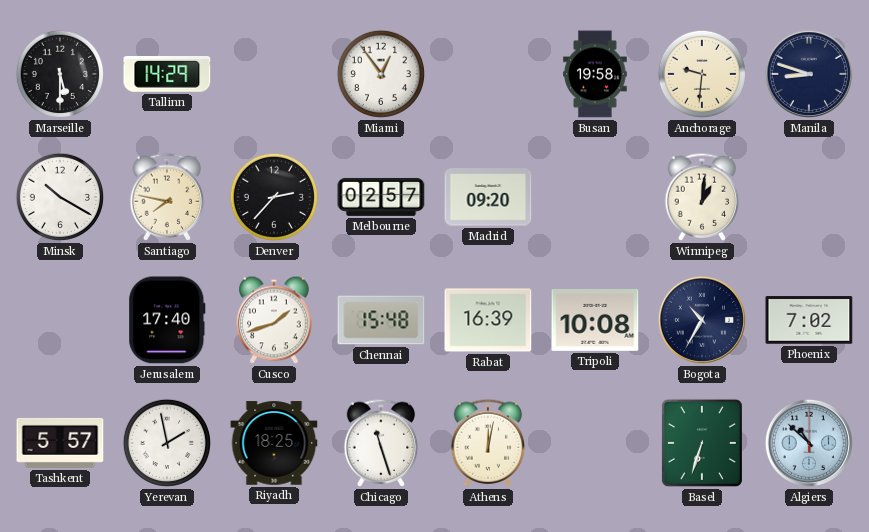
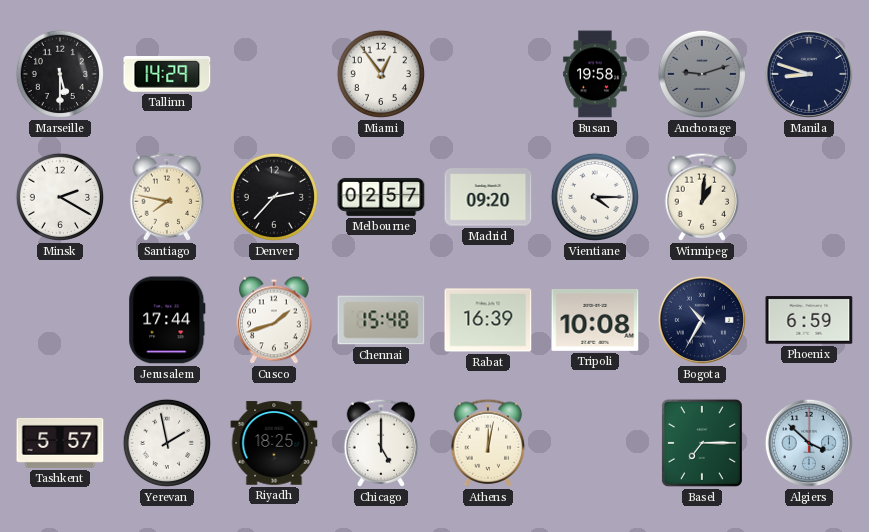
Anchorage: 9:31 -> 9:12 (702, 74)
Anchorage dial: cream -> grey (702, 74)
Minsk: 10:20 -> 2:20 (60, 197)
Vientiane: none -> 4:15 (595, 197)
Jerusalem: 17:40 -> 17:44 (167, 320)
Phoenix: 7:02 -> 6:59 (809, 320)
Chicago: 11:27 -> 5:00 (381, 443)
Basel: 6:33 -> 7:15 (702, 443)
Algiers: 10:52 -> 3:52 (809, 443)
